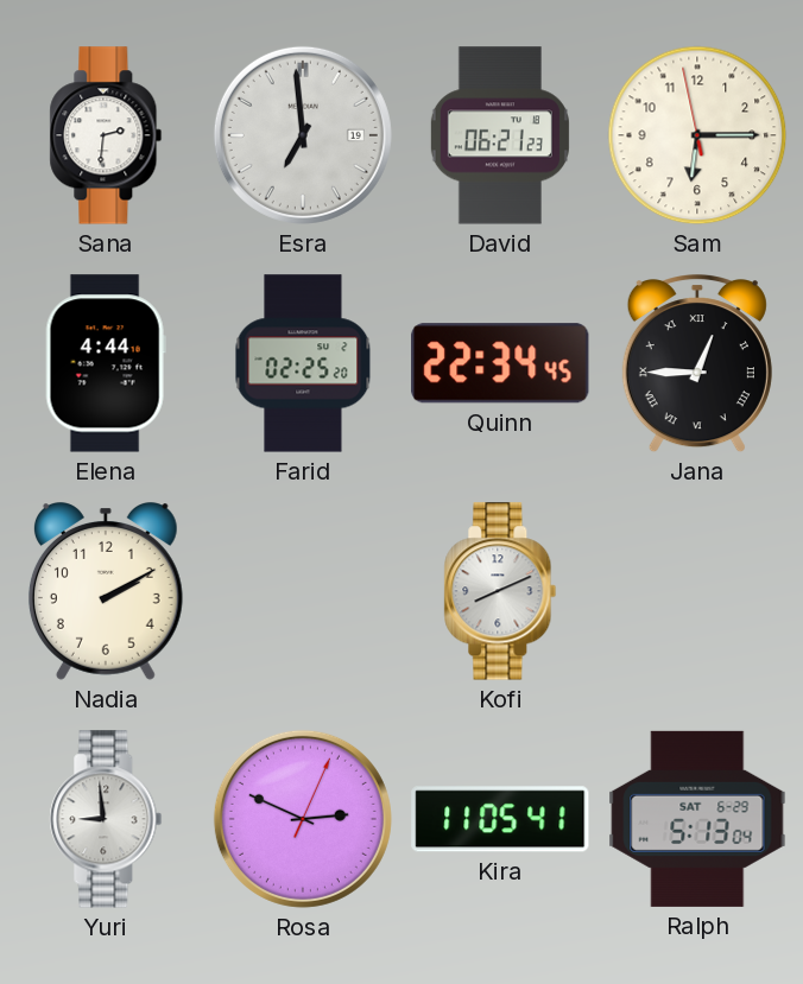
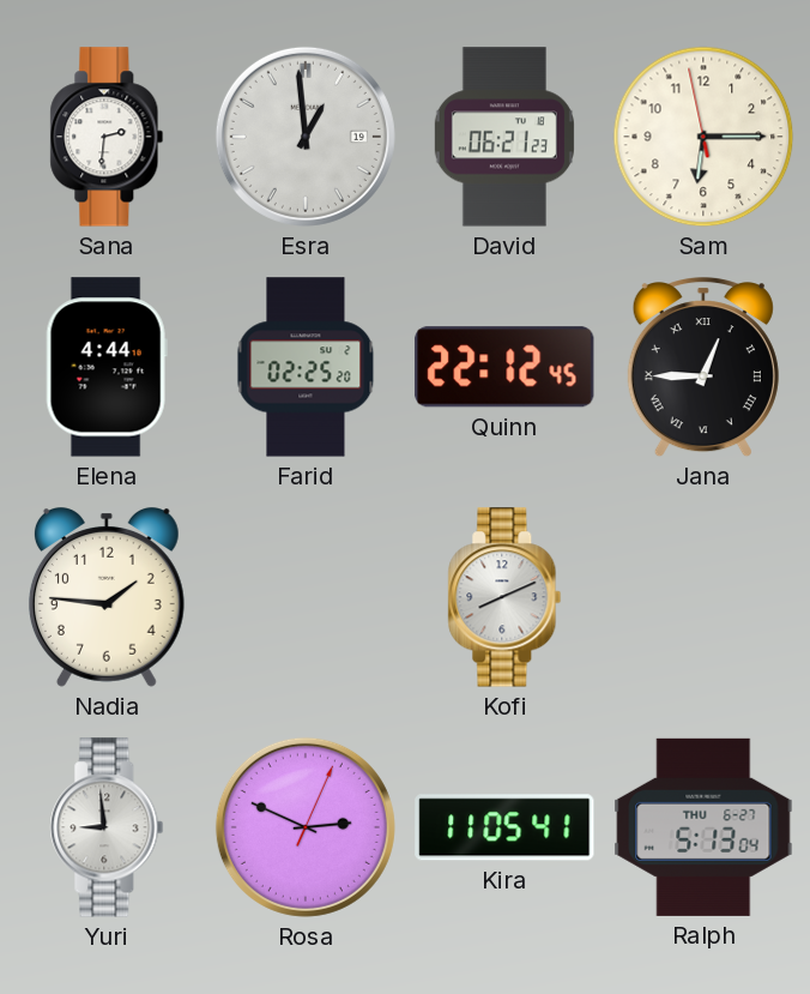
Esra: 6:59 -> 12:59 (306, 137)
Quinn: 22:34 -> 22:12 (504, 367)
Nadia: 2:10 -> 1:46 (107, 597)
Ralph date: SAT 6-29 -> THU 6-27 (703, 827)
